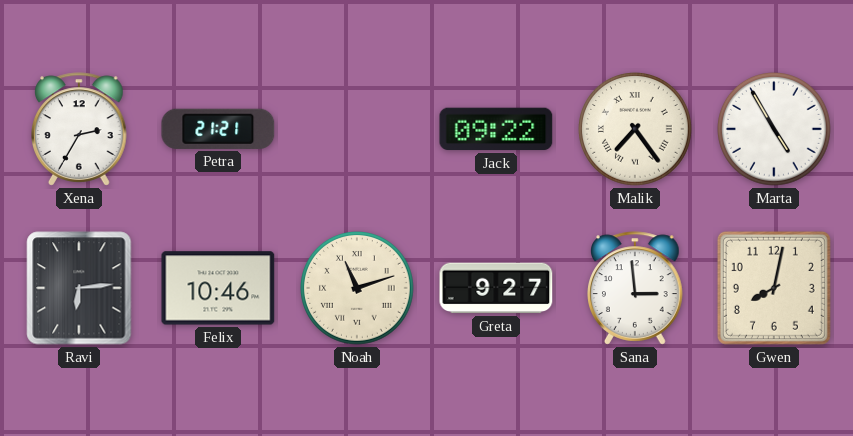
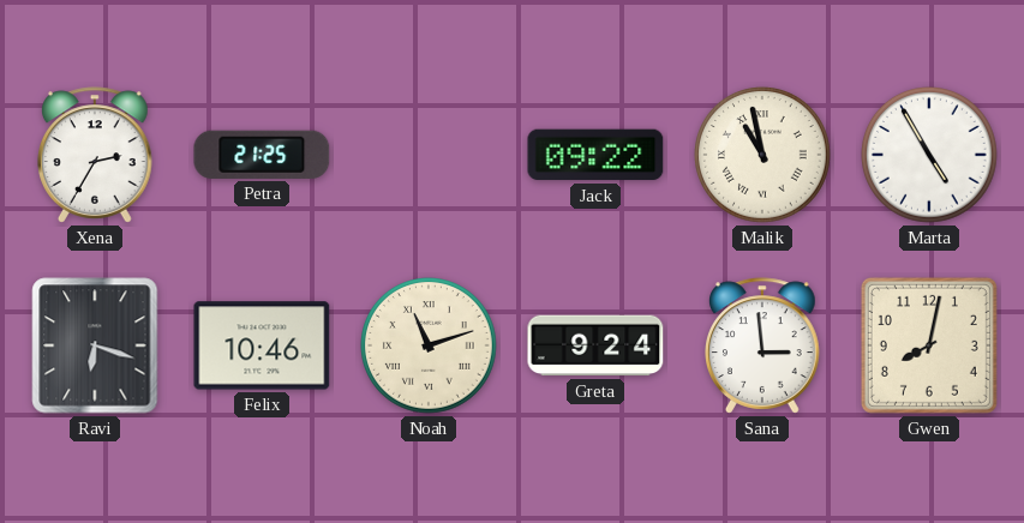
Petra: 21:21 -> 21:25 (262, 155)
Malik: 7:24 -> 10:58 (763, 156)
Ravi: 6:14 -> 6:18 (95, 345)
Greta: 9:27 -> 9:24 (595, 345)
